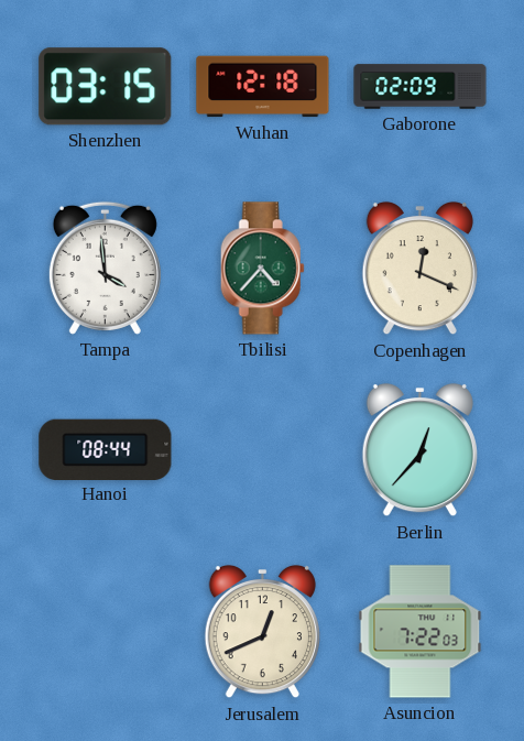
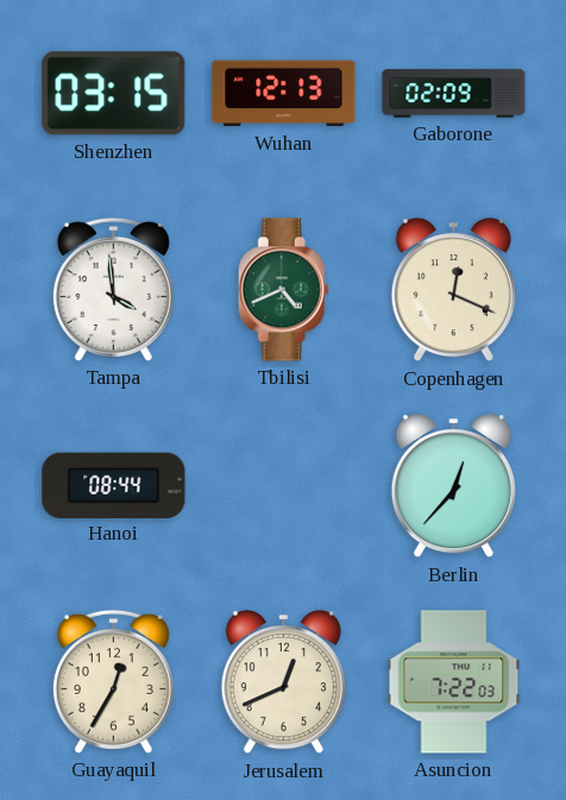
Wuhan: 12:18 -> 12:13 (284, 94)
Tbilisi: 4:37 -> 4:41 (283, 290)
Guayaquil: none -> 12:35 (113, 681)
